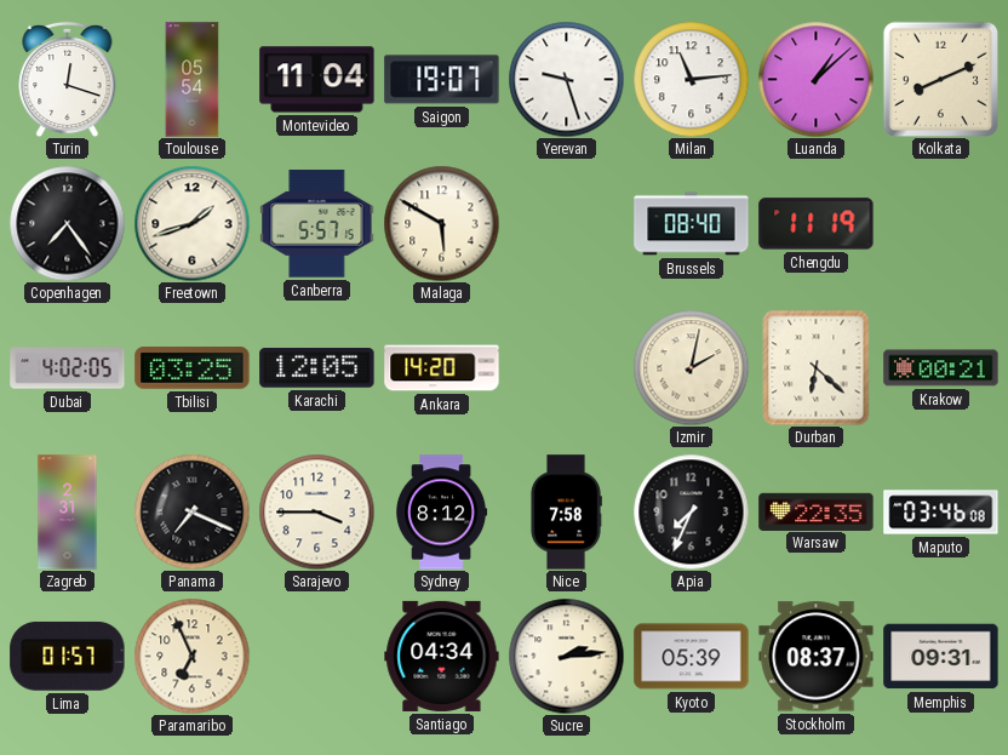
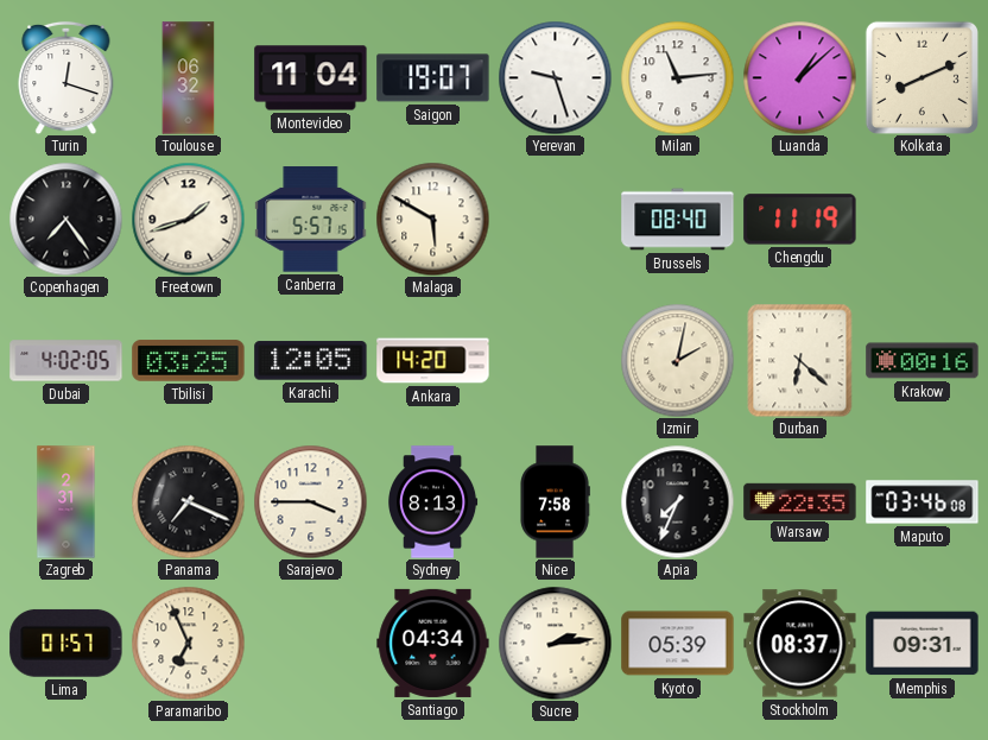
Toulouse: 05:54 -> 06:32 (189, 78)
Krakow: 00:21 -> 00:16 (923, 361)
Sydney: 8:12 -> 8:13 (433, 502)
